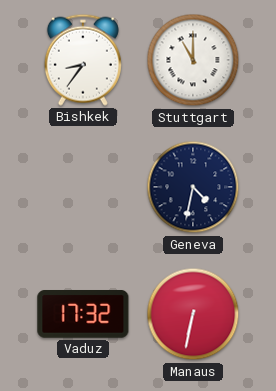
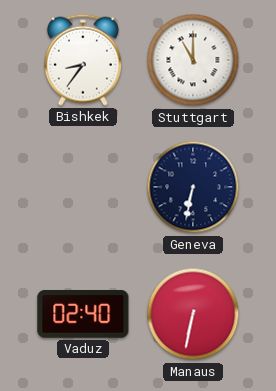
Geneva: 4:32 -> 6:32 (193, 187)
Vaduz: 17:32 -> 02:40 (83, 315)
